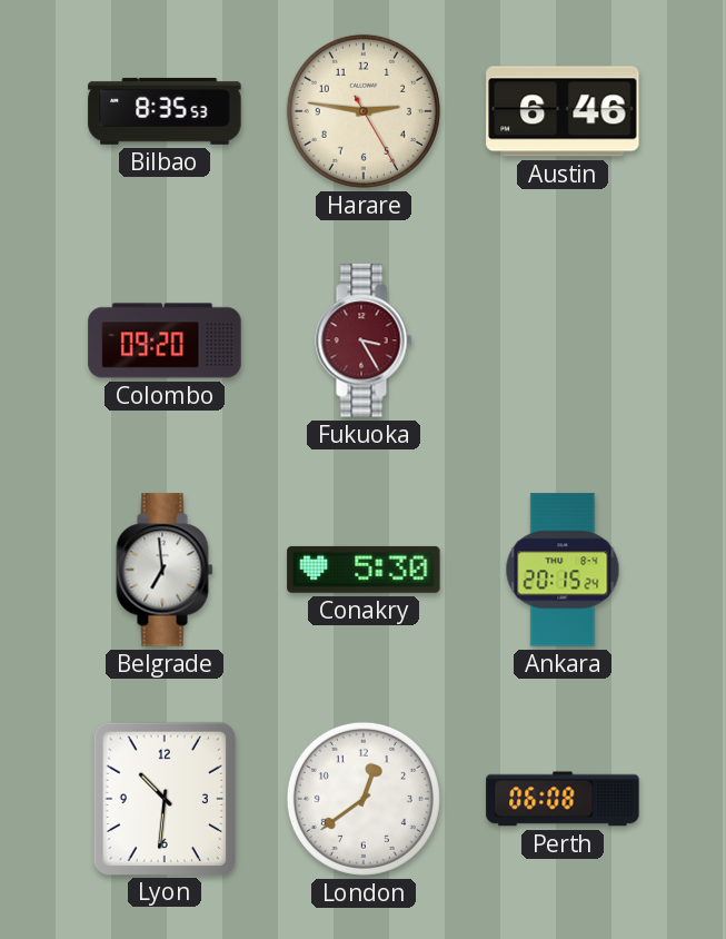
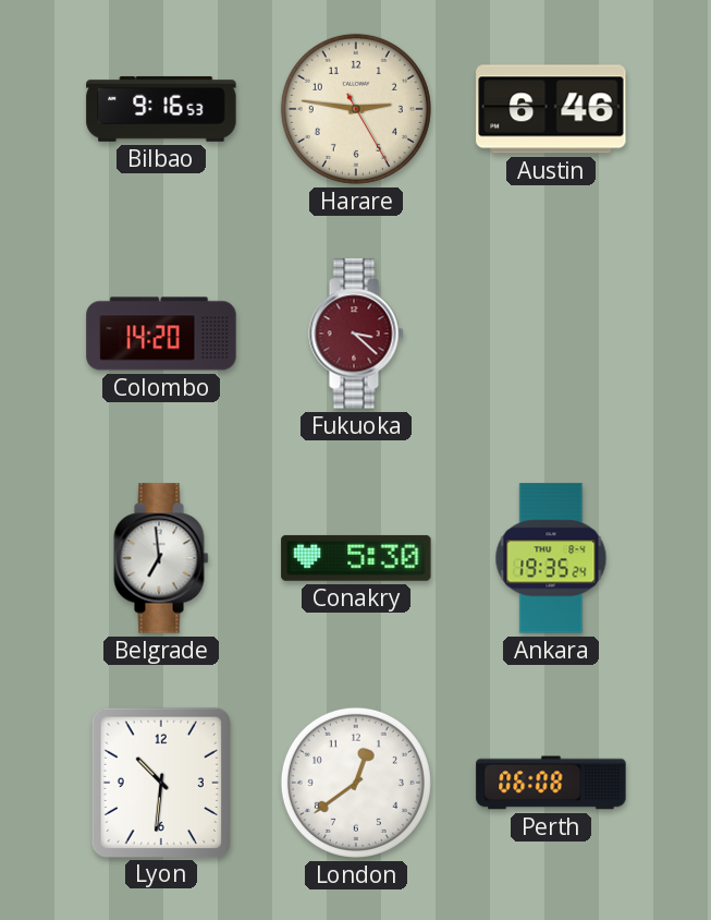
Bilbao: 8:35 -> 9:16 (161, 109)
Colombo: 09:20 -> 14:20 (161, 334)
Fukuoka: 3:25 -> 3:22 (356, 334)
Ankara: 20:15 -> 19:35 (551, 558)
